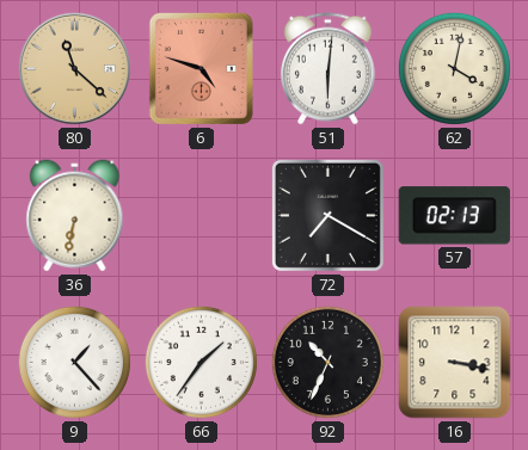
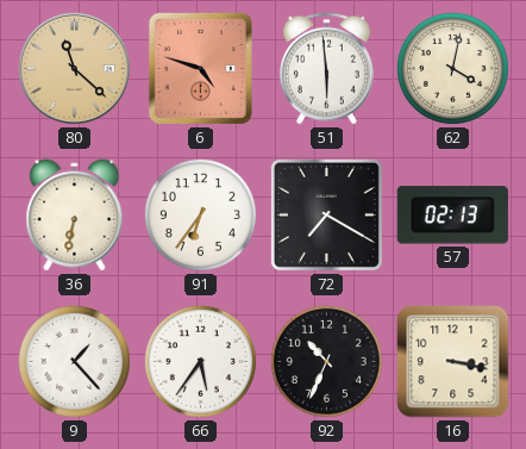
51: 6:01 -> 5:59 (326, 69)
91: none -> 6:36 (200, 214)
66: 1:36 -> 5:36 (200, 361)
